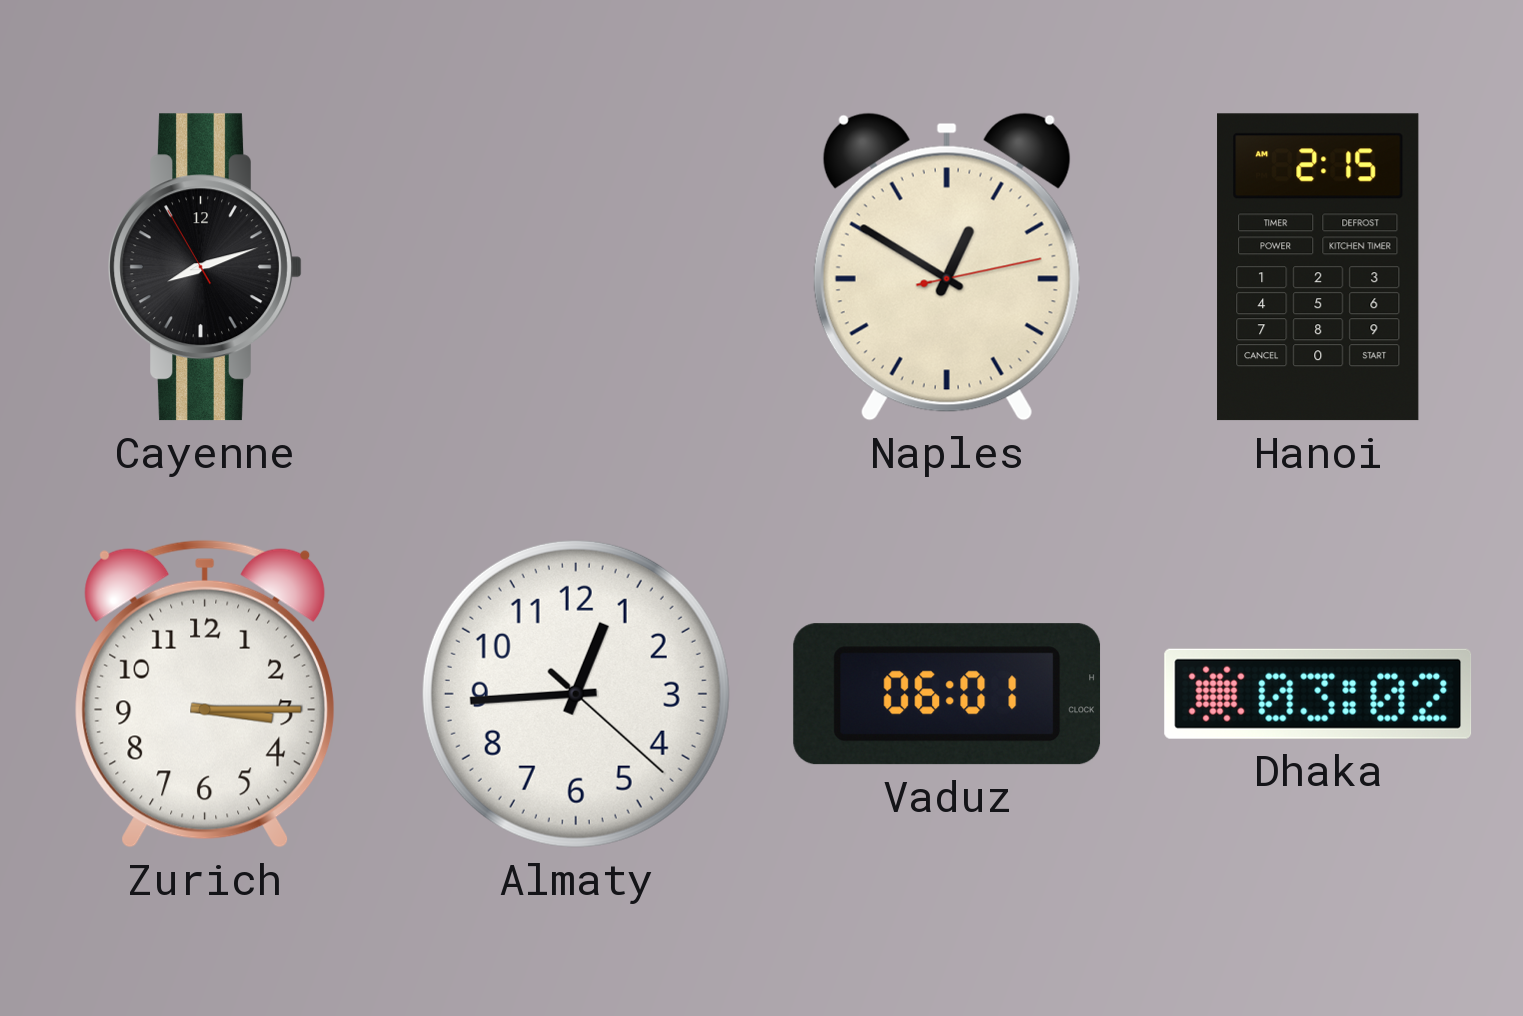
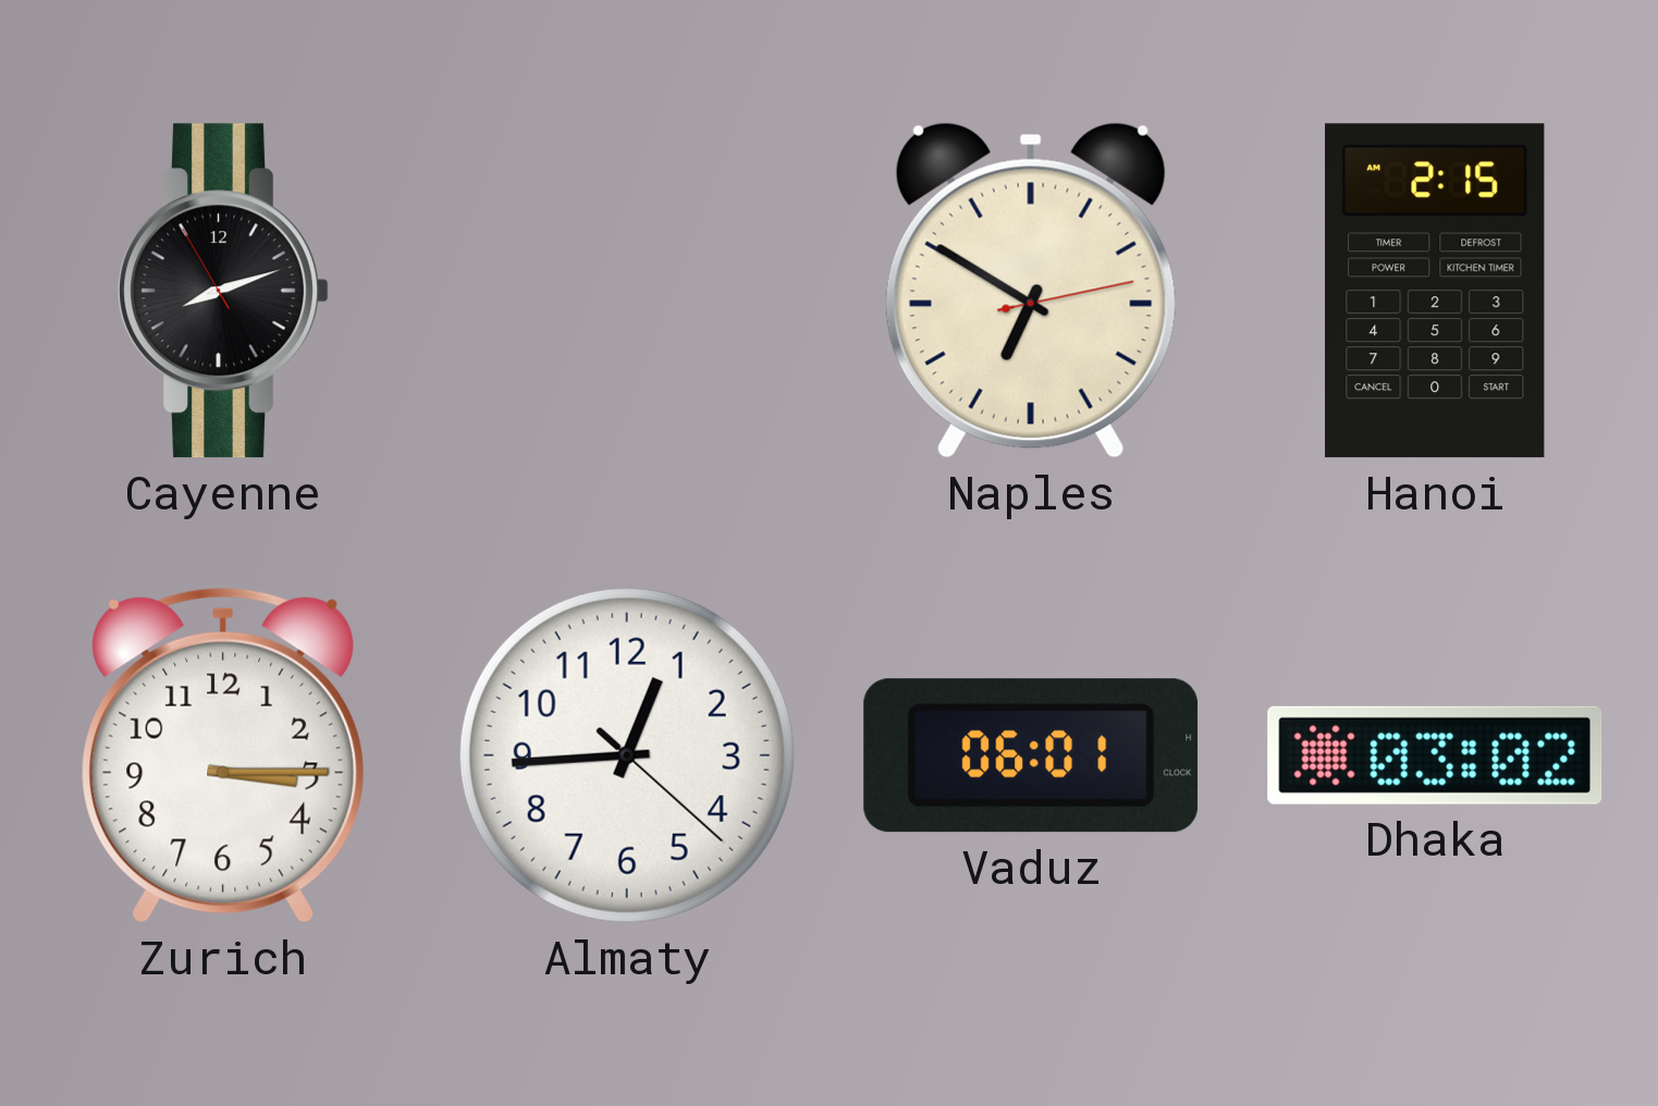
Naples: 12:50 -> 6:50 (1031, 291)
